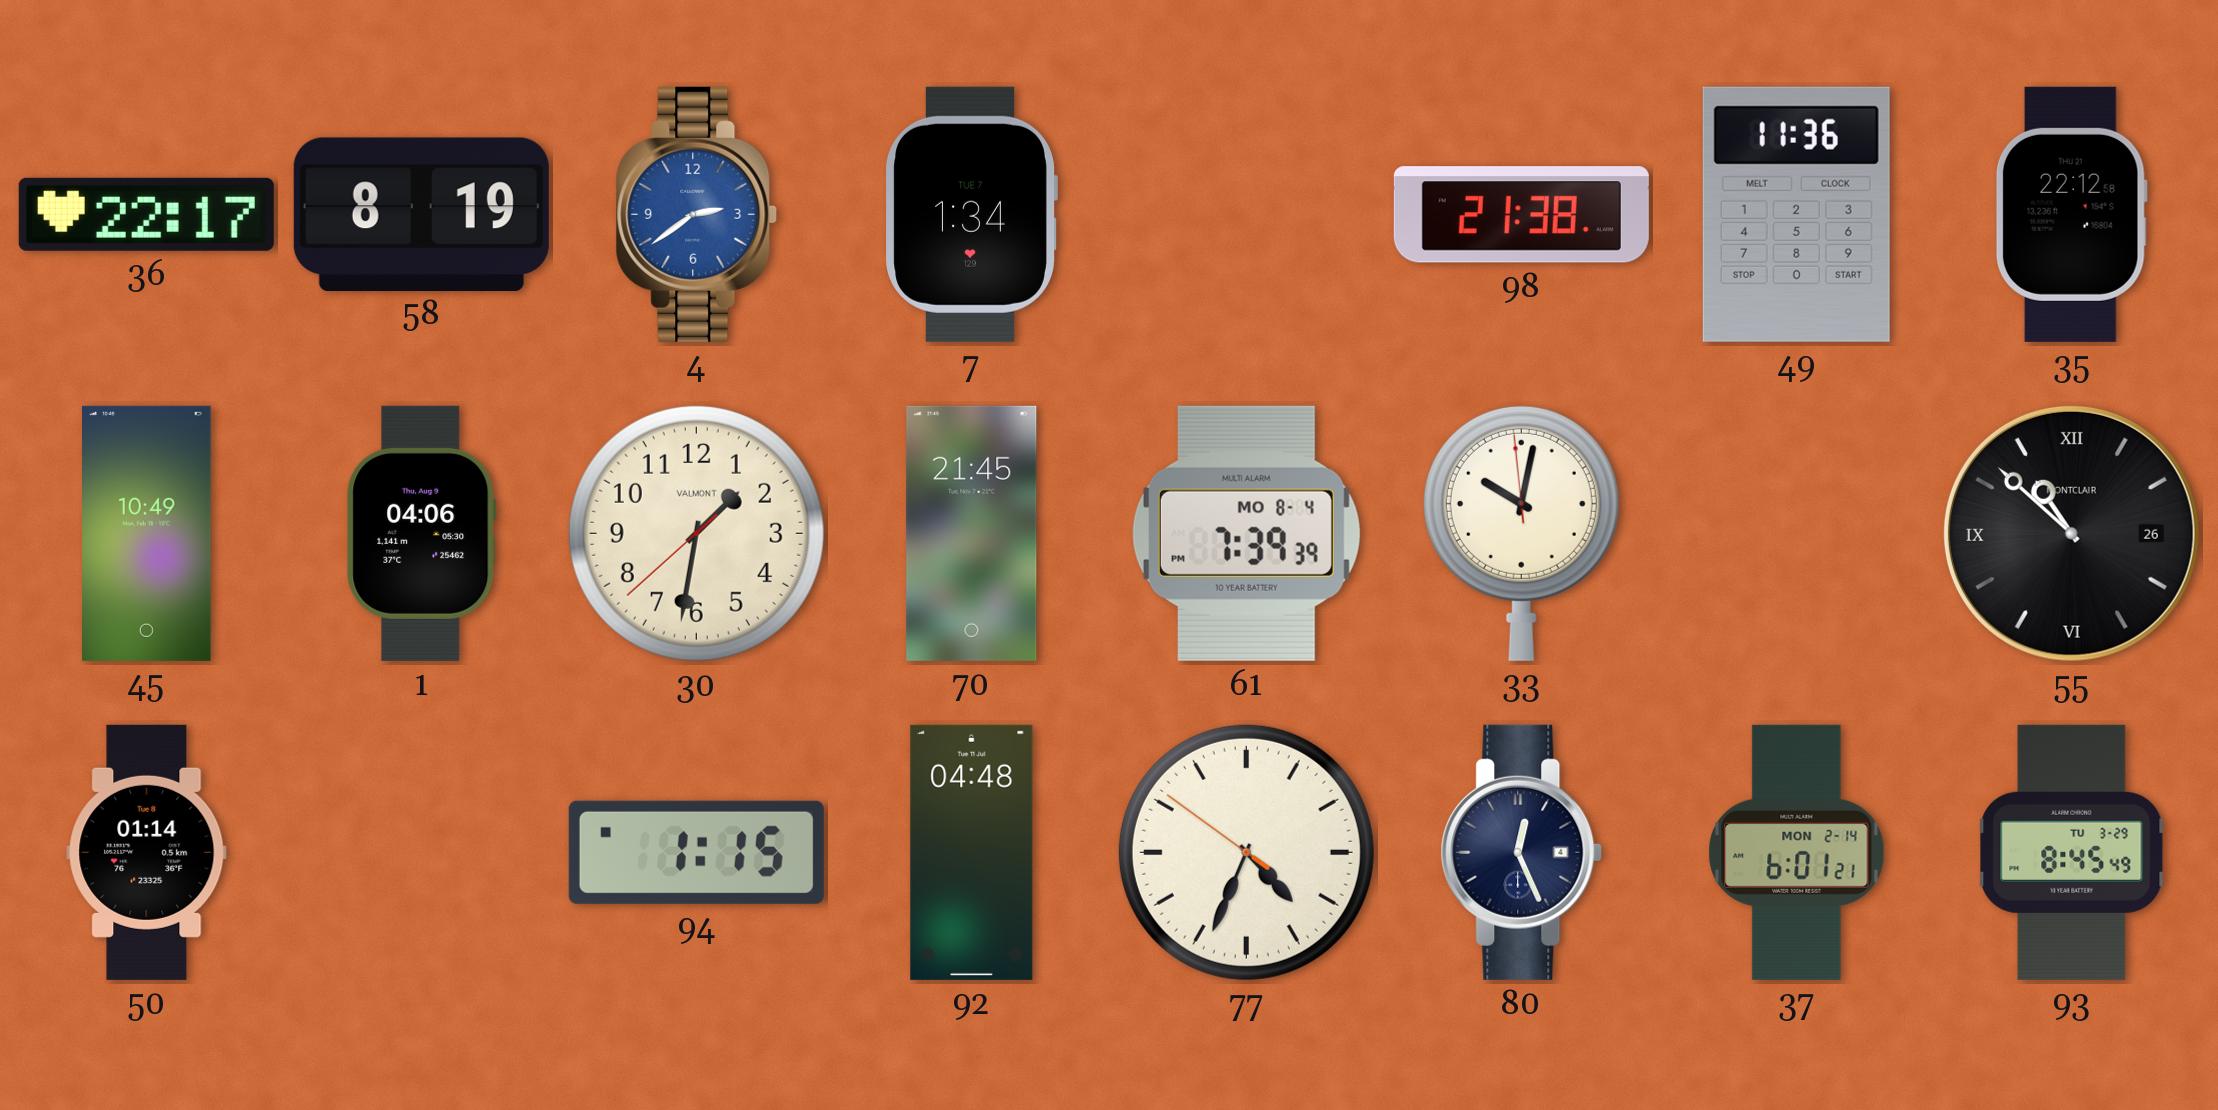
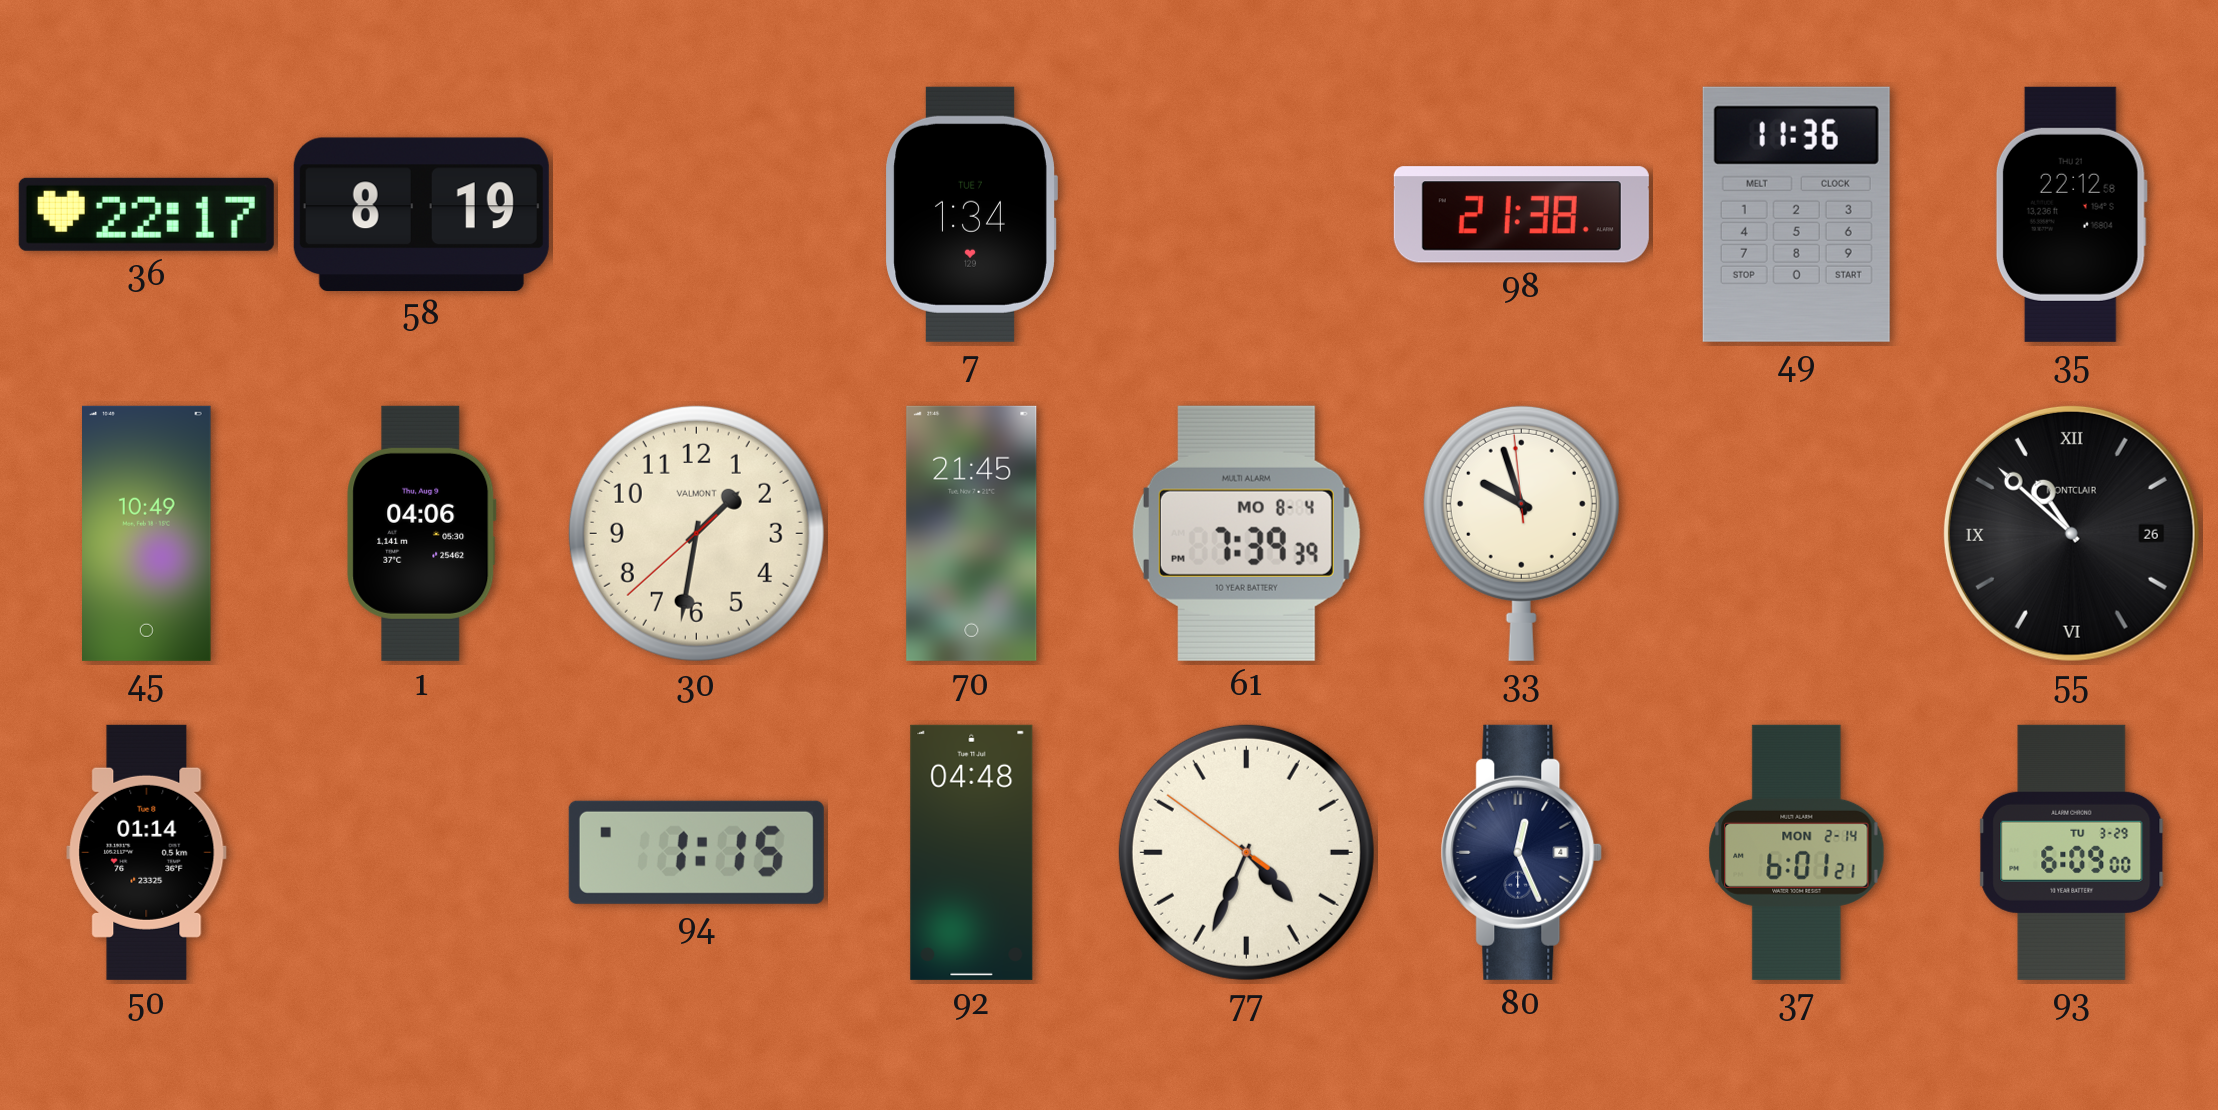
4: 2:39 -> none (697, 214)
33: 10:01 -> 9:56 (1521, 533)
93: 8:45 -> 6:09 (2072, 852)
